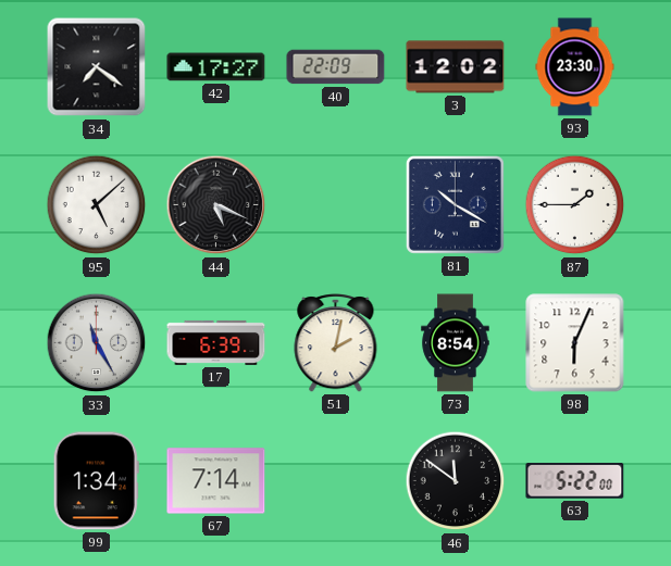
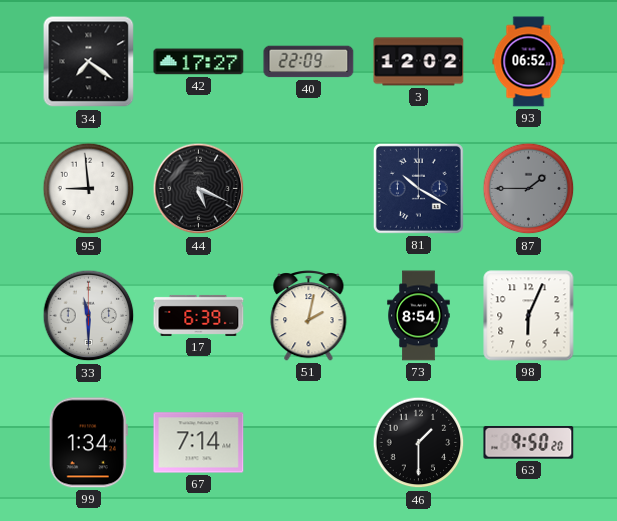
93: 23:30 -> 06:52 (529, 62)
95: 5:08 -> 8:59 (89, 189)
87 dial: white -> grey (529, 189)
33: 11:25 -> 11:30 (89, 316)
46: 11:51 -> 1:30 (419, 443)
63: 5:22 -> 9:50 (529, 443)
